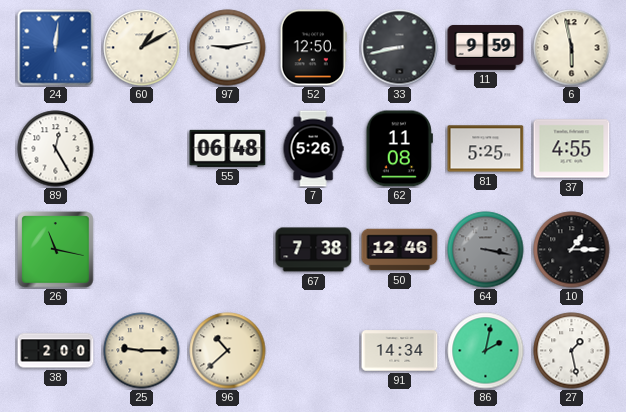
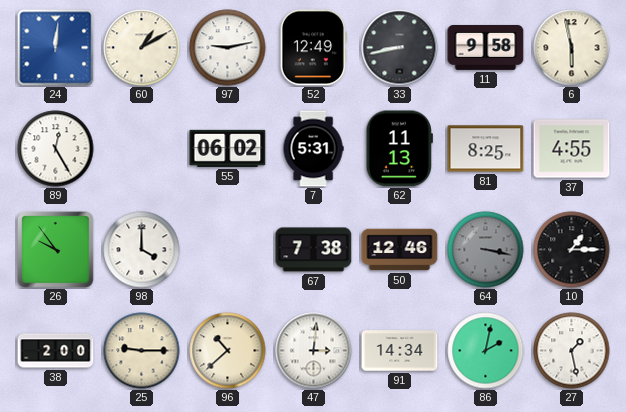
52: 12:50 -> 12:49 (313, 48)
11: 9:59 -> 9:58 (486, 47)
55: 06:48 -> 06:02 (228, 148)
7: 5:26 -> 5:31 (313, 149)
62: 11:08 -> 11:13 (399, 149)
81: 5:25 -> 8:25 (486, 149)
26: 11:17 -> 9:54 (56, 250)
98: none -> 4:00 (142, 250)
47: none -> 3:01 (314, 351)
